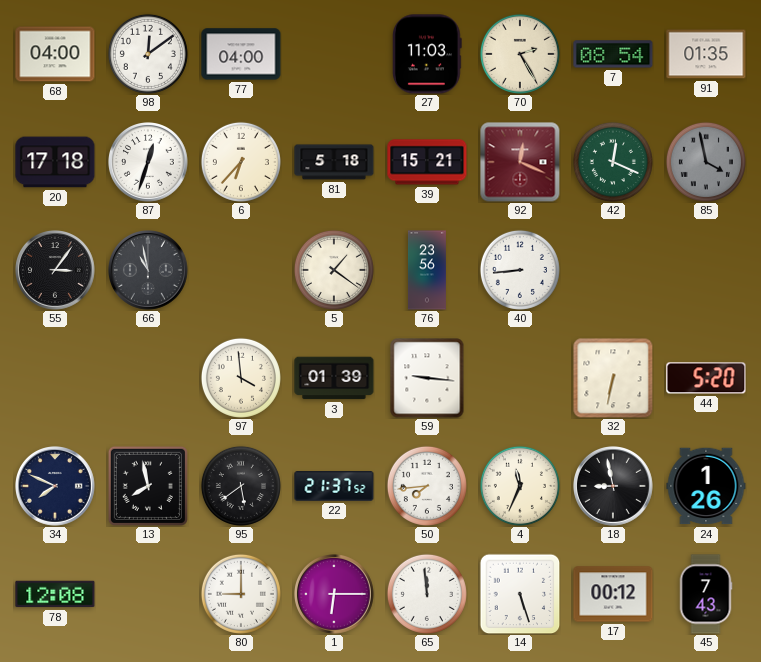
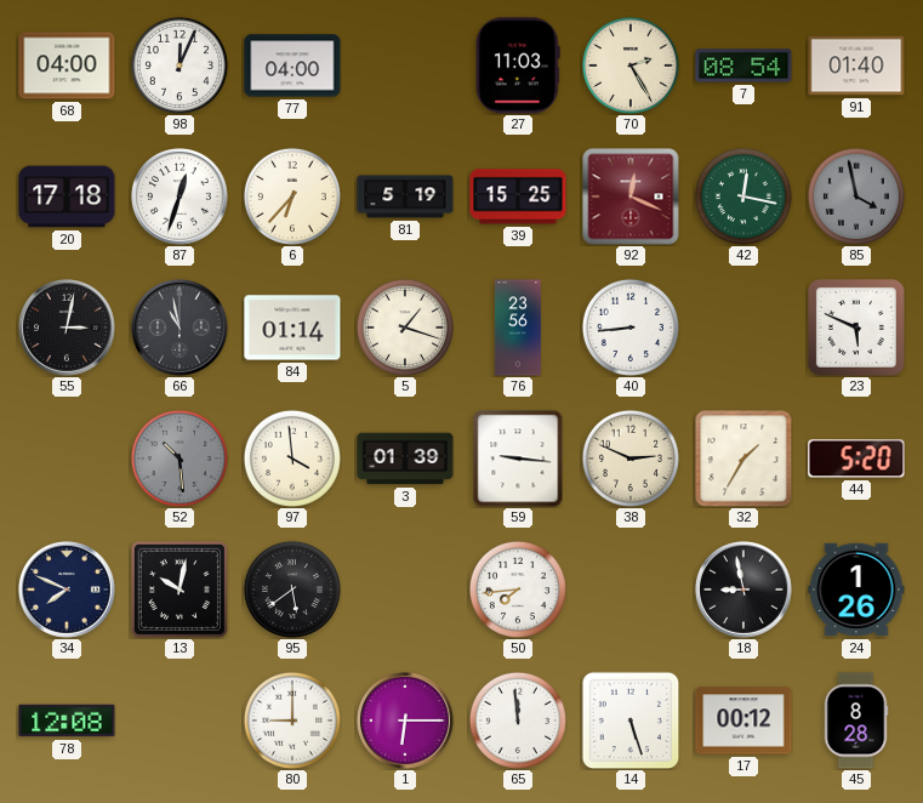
98: 12:09 -> 12:04 (180, 66)
91: 01:35 -> 01:40 (856, 66)
81: 5:18 -> 5:19 (405, 197)
39: 15:21 -> 15:25 (518, 197)
42: 12:19 -> 12:17 (743, 197)
55: 3:06 -> 3:02 (68, 329)
84: none -> 01:14 (292, 328)
5: 1:21 -> 1:18 (405, 328)
23: none -> 5:49 (856, 328)
52: none -> 10:29 (180, 459)
38: none -> 2:49 (631, 459)
32: 6:32 -> 1:35 (743, 459)
13: 7:58 -> 10:02 (180, 590)
22: 21:37 -> none (334, 486)
4: 11:34 -> none (520, 486)
45: 7:43 -> 8:28 (856, 721)
